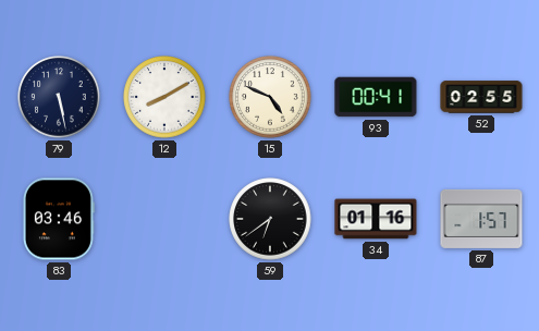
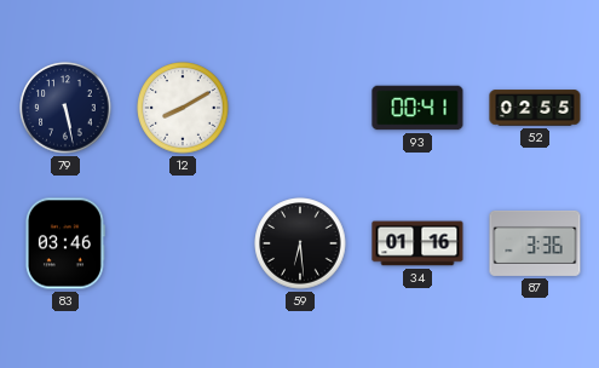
15: 4:49 -> none (270, 97)
59: 6:39 -> 6:29 (300, 243)
87: 1:57 -> 3:36 (535, 243)
